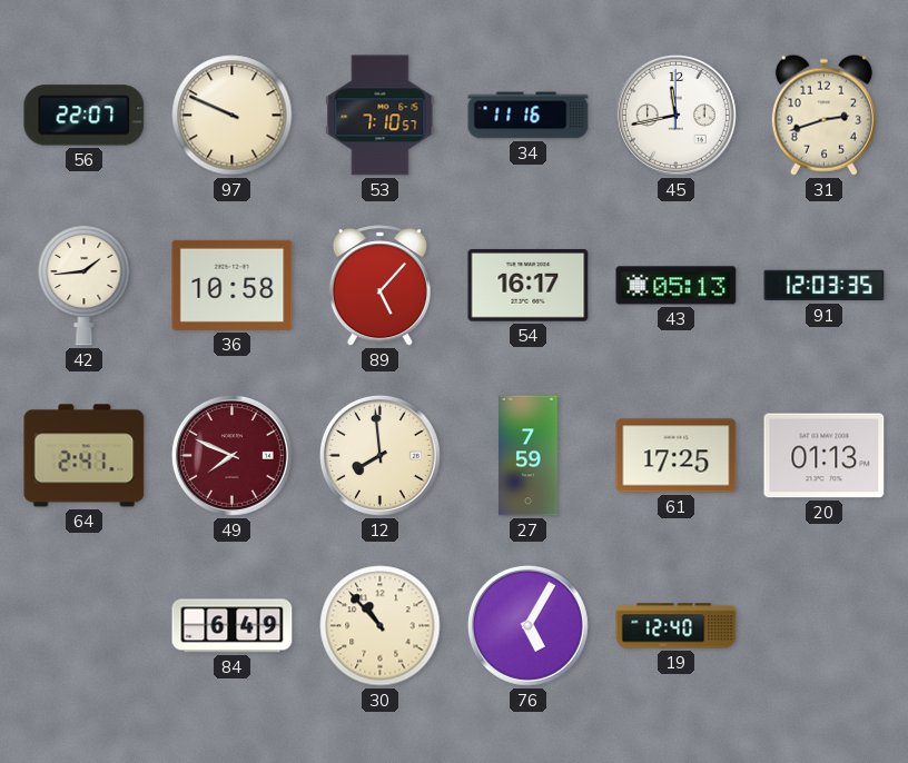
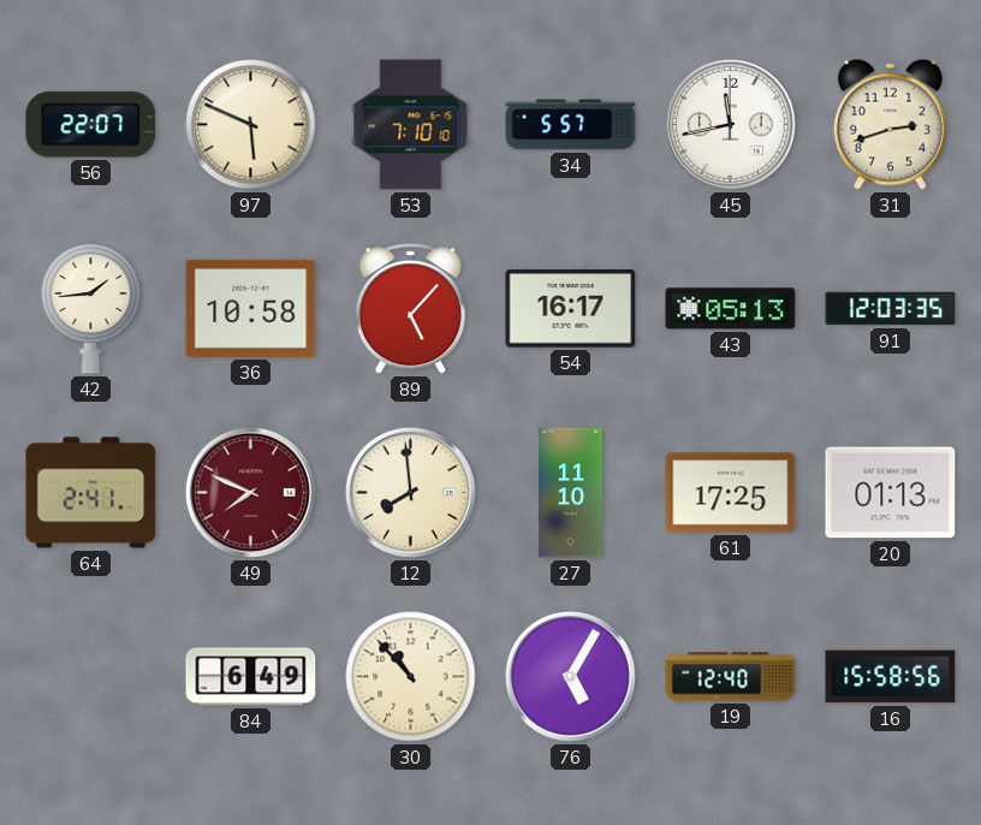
97: 9:49 -> 5:49 (251, 125)
53: 7:10:57 -> 7:10:10 (411, 125)
34: 11:16 -> 5:57 (571, 125)
27: 7:59 -> 11:10 (571, 493)
16: none -> 15:58 (891, 677)
